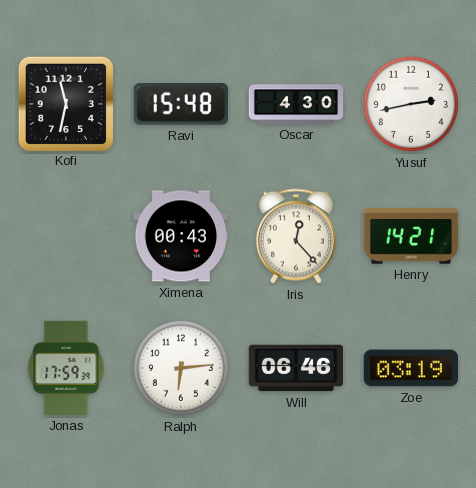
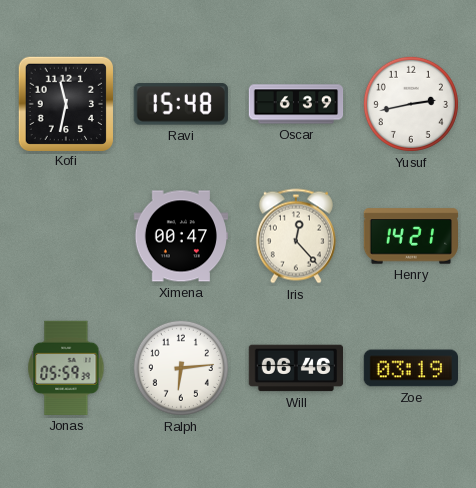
Oscar: 4:30 -> 6:39 (296, 104)
Ximena: 00:43 -> 00:47 (180, 236)
Jonas: 17:59 -> 05:59 (66, 368)
